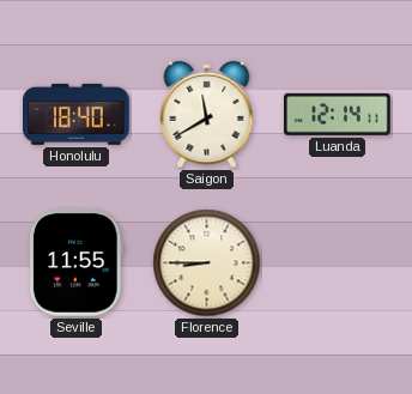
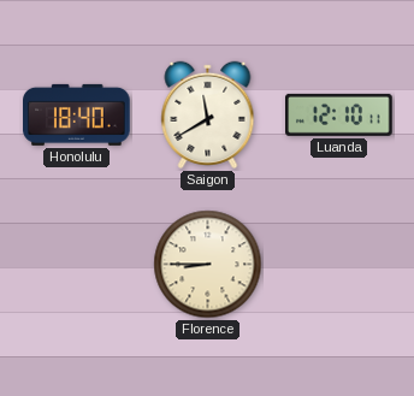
Luanda: 12:14 -> 12:10 (339, 114)
Seville: 11:55 -> none (75, 263)
